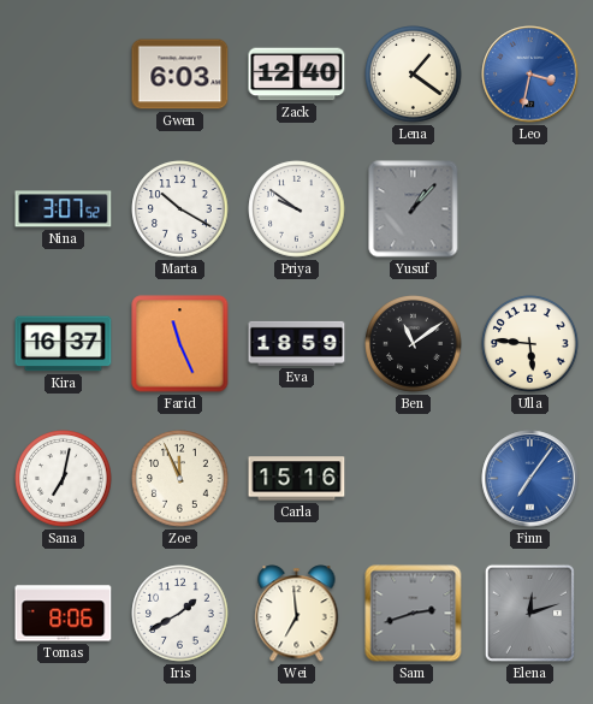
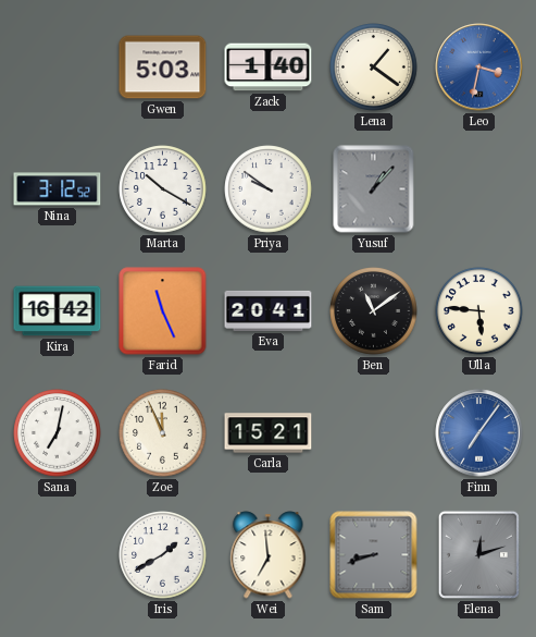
Gwen: 6:03 -> 5:03 (163, 68)
Zack: 12:40 -> 1:40 (269, 68)
Nina: 3:07 -> 3:12 (58, 189)
Kira: 16:37 -> 16:42 (58, 311)
Eva: 18:59 -> 20:41 (269, 310)
Carla: 15:16 -> 15:21 (269, 433)
Tomas: 8:06 -> none (64, 614)
Sam: 2:42 -> 8:42 (374, 555)
